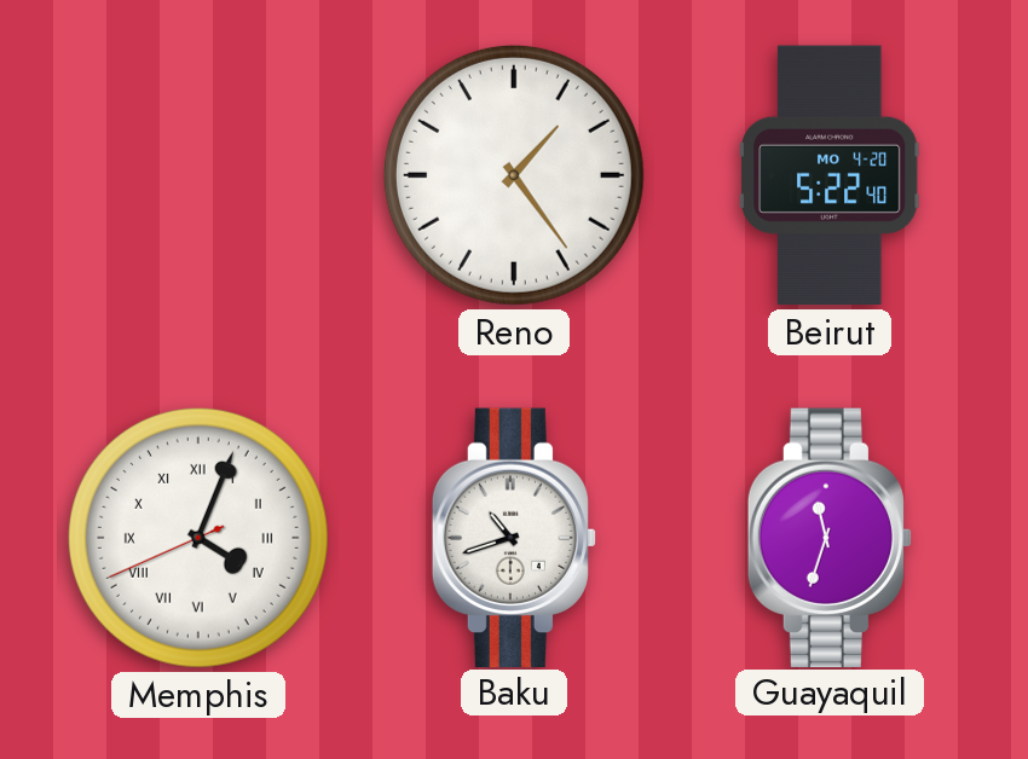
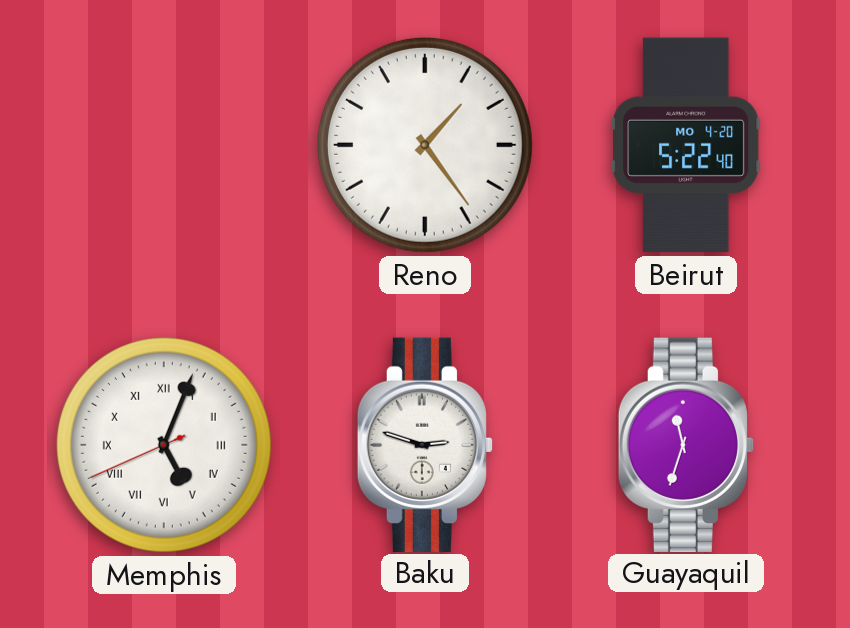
Memphis: 4:03 -> 5:03 (164, 445)
Baku: 10:42 -> 2:48 (424, 444)
